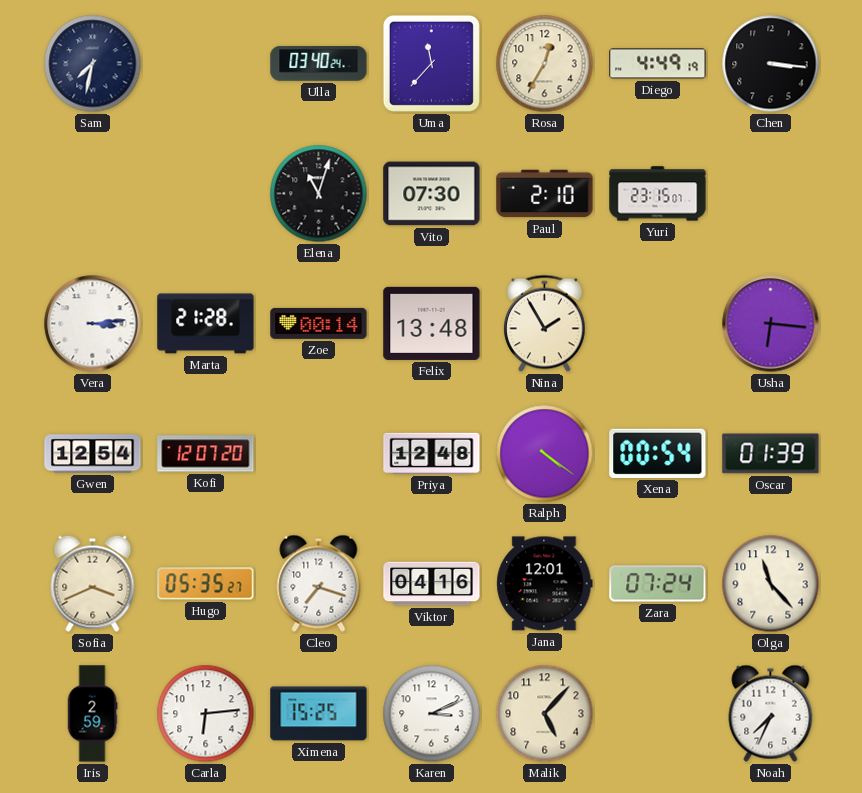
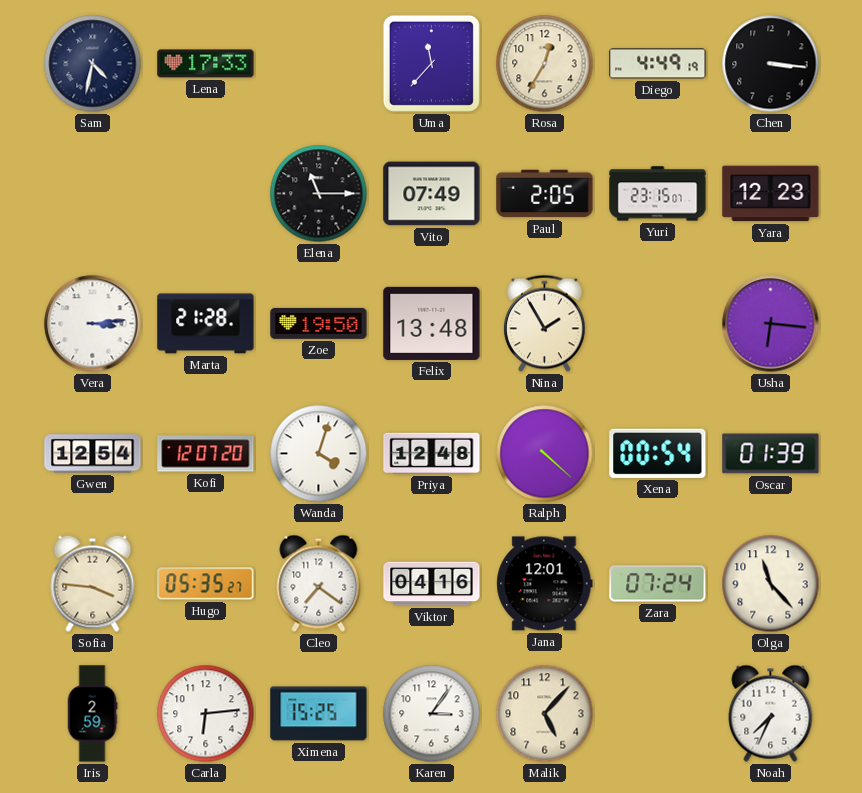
Sam: 7:32 -> 4:32 (93, 64)
Lena: none -> 17:33 (206, 64)
Ulla: 03:40 -> none (319, 64)
Elena: 11:03 -> 11:15 (319, 194)
Vito: 07:30 -> 07:49 (432, 194)
Paul: 2:10 -> 2:05 (545, 194)
Yara: none -> 12:23 (771, 194)
Zoe: 00:14 -> 19:50 (319, 323)
Wanda: none -> 4:03 (319, 454)
Ralph: 4:21 -> 4:22 (545, 454)
Sofia: 3:41 -> 3:46 (93, 583)
Cleo: 7:18 -> 7:21 (319, 583)
Karen: 3:11 -> 3:06 (432, 714)
